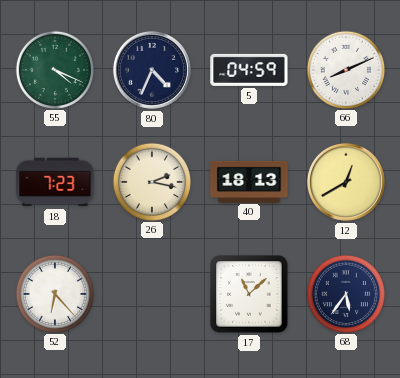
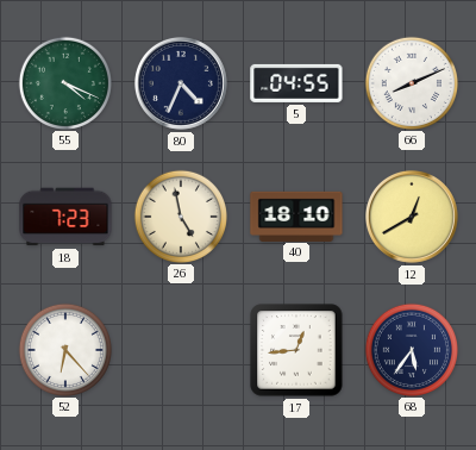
5: 04:59 -> 04:55 (296, 83)
26: 2:17 -> 4:58 (180, 215)
40: 18:13 -> 18:10 (296, 215)
17: 11:08 -> 12:44 (296, 350)
